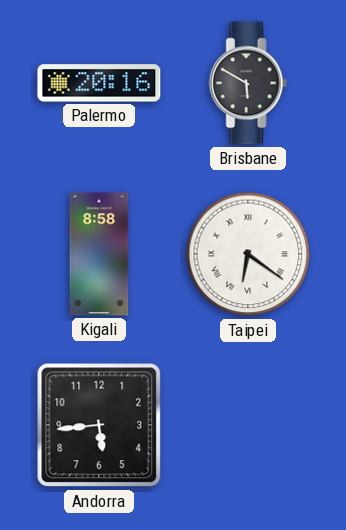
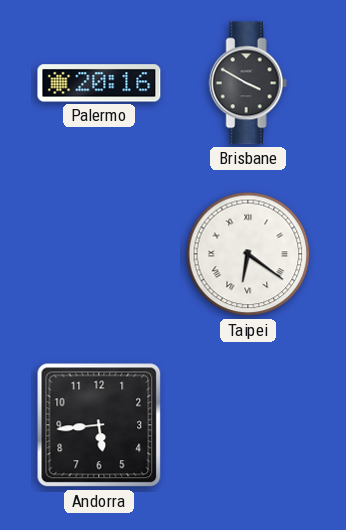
Brisbane: 5:50 -> 3:50 (248, 83)
Kigali: 8:58 -> none (99, 254)
